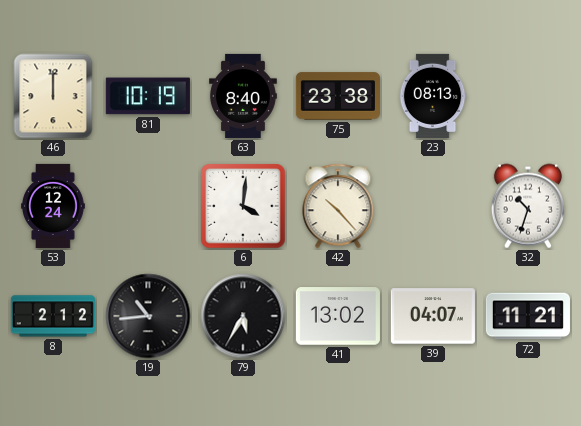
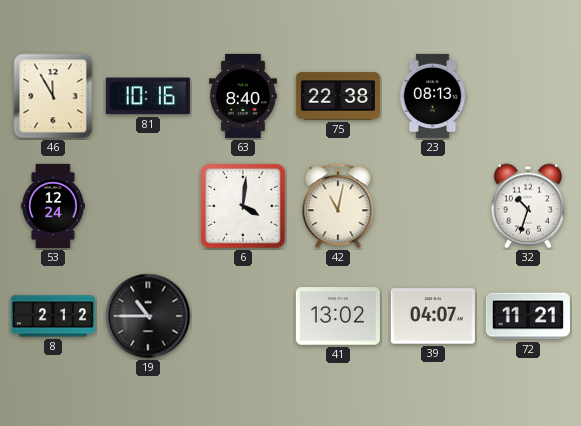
46: 12:00 -> 11:55 (53, 96)
81: 10:19 -> 10:16 (148, 96)
75: 23:38 -> 22:38 (338, 96)
42: 10:23 -> 11:02 (338, 206)
19: 10:44 -> 10:45 (148, 316)
79: 5:35 -> none (243, 316)
